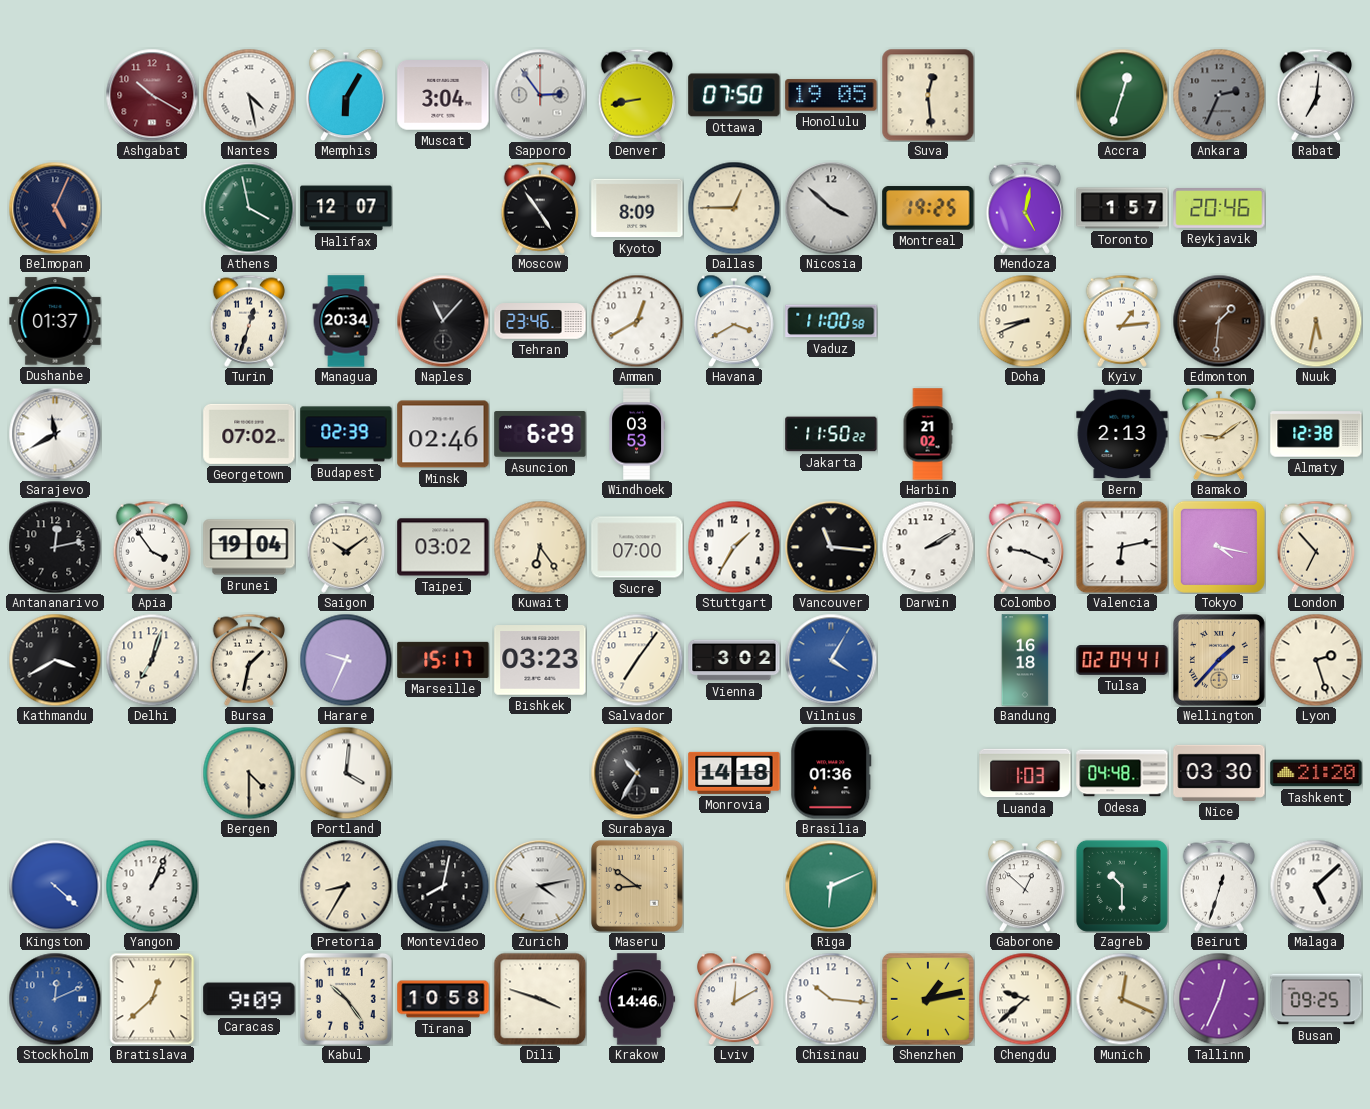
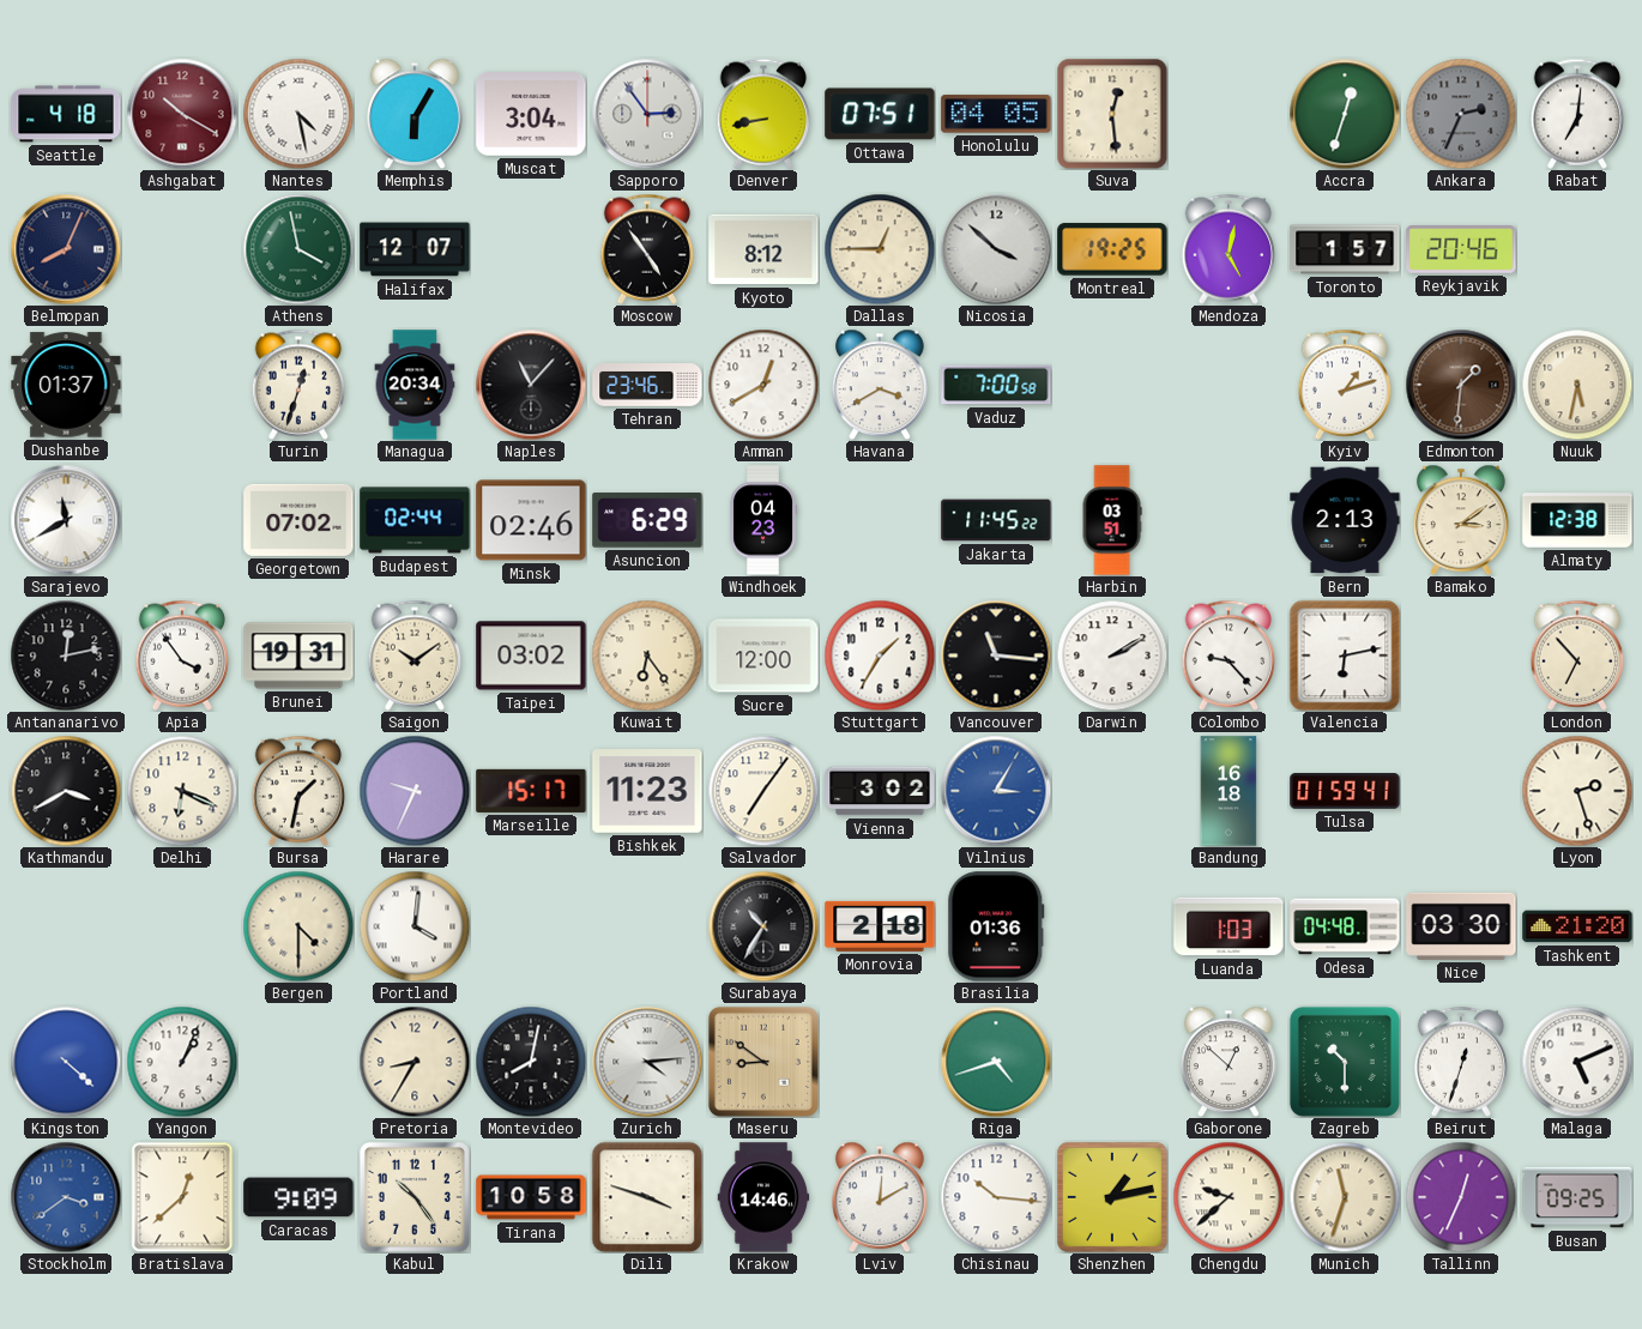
Seattle: none -> 4:18 (66, 114)
Ottawa: 07:50 -> 07:51 (880, 114)
Honolulu: 19:05 -> 04:05 (996, 114)
Belmopan: 5:04 -> 8:04 (66, 249)
Kyoto: 8:09 -> 8:12 (763, 249)
Vaduz: 11:00 -> 7:00 (996, 385)
Doha: 8:41 -> none (1025, 321)
Kyiv: 1:14 -> 1:12 (1345, 385)
Budapest: 02:39 -> 02:44 (415, 520)
Windhoek: 03:53 -> 04:23 (763, 520)
Jakarta: 11:50 -> 11:45 (996, 520)
Harbin: 21:02 -> 03:51 (1112, 520)
Bamako: 9:09 -> 3:09 (1462, 520)
Brunei: 19:04 -> 19:31 (298, 656)
Sucre: 07:00 -> 12:00 (763, 656)
Colombo: 9:19 -> 9:23 (1229, 656)
Tokyo: 4:17 -> none (1219, 547)
Delhi: 7:03 -> 6:19 (182, 791)
Bishkek: 03:23 -> 11:23 (647, 791)
Vilnius: 4:05 -> 3:05 (996, 791)
Tulsa: 02:04 -> 01:59 (1345, 791)
Wellington: 1:37 -> none (1219, 660)
Monrovia: 14:18 -> 2:18 (880, 926)
Zurich: 4:13 -> 4:14 (647, 1062)
Riga: 6:11 -> 4:42 (996, 1062)
Malaga: 5:08 -> 5:11 (1577, 1062)
Stockholm: 12:11 -> 3:39 (66, 1197)
Munich: 12:19 -> 11:33 (1345, 1197)
